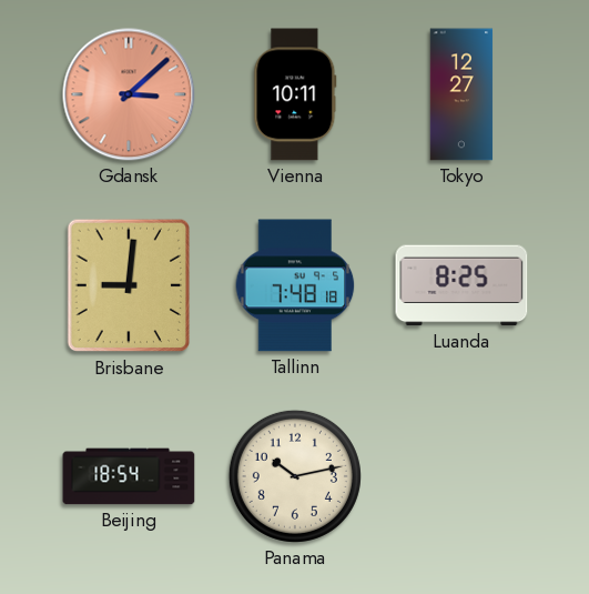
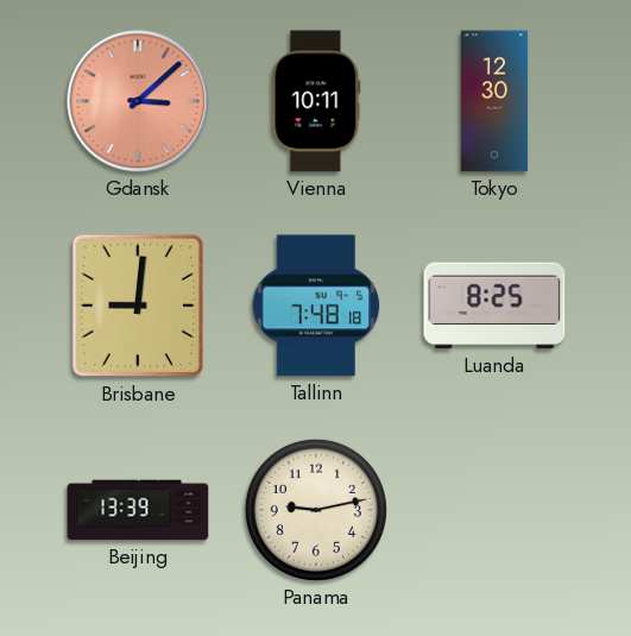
Tokyo: 12:27 -> 12:30 (494, 101)
Beijing: 18:54 -> 13:39 (138, 510)
Panama: 10:13 -> 9:13 (316, 510)
